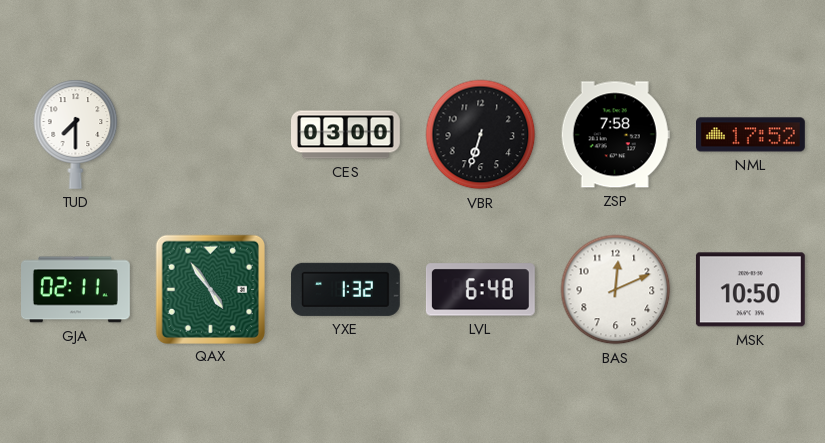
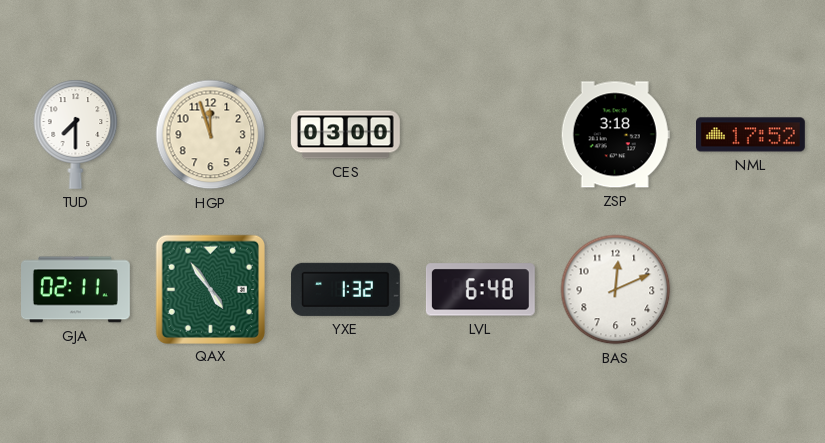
HGP: none -> 11:57 (211, 135)
VBR: 6:33 -> none (481, 135)
ZSP: 7:58 -> 3:18 (615, 135)
MSK: 10:50 -> none (750, 290)
